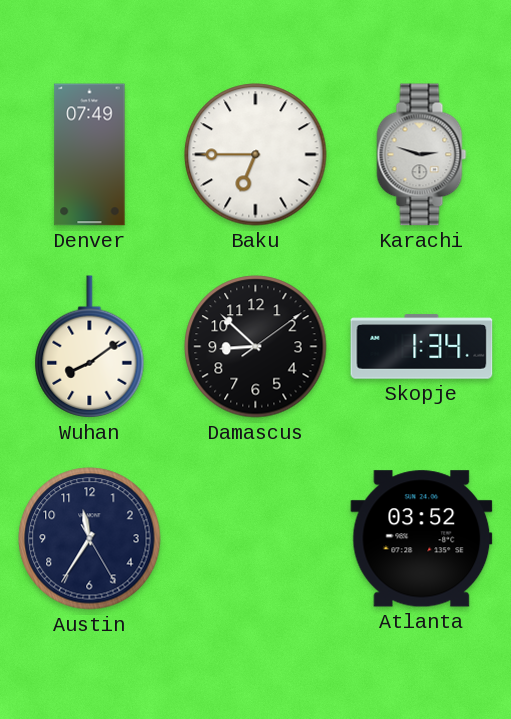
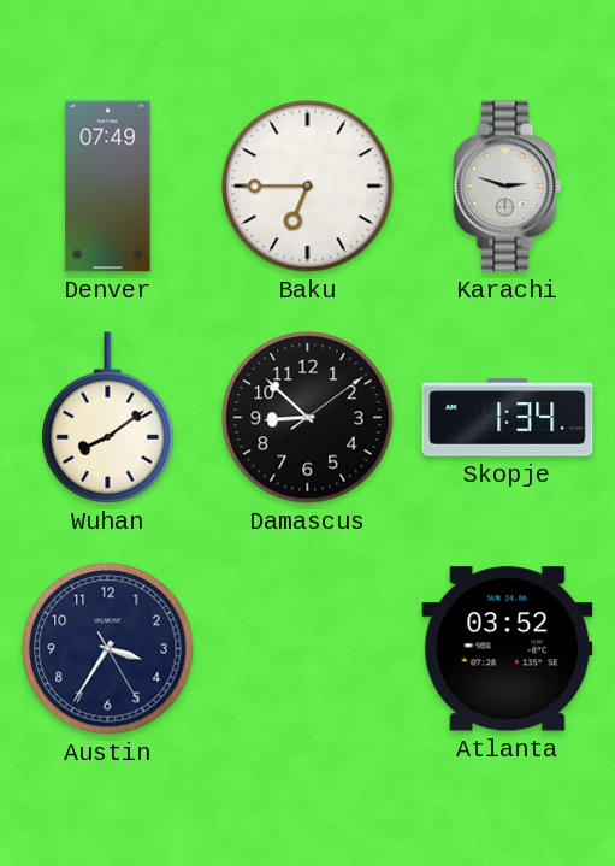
Austin: 11:35 -> 3:35 (108, 649)
